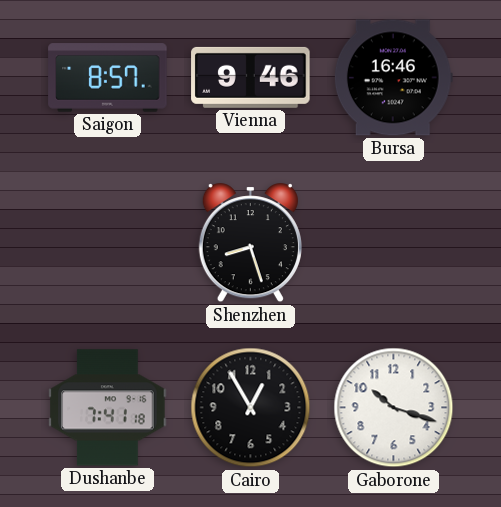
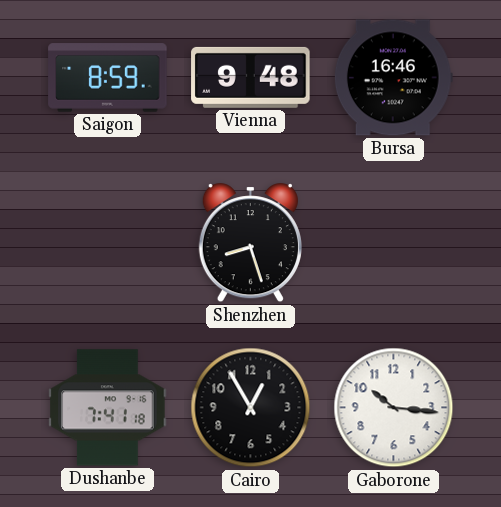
Saigon: 8:57 -> 8:59 (108, 78)
Vienna: 9:46 -> 9:48 (251, 77)
Gaborone: 10:18 -> 10:16 (394, 408)
